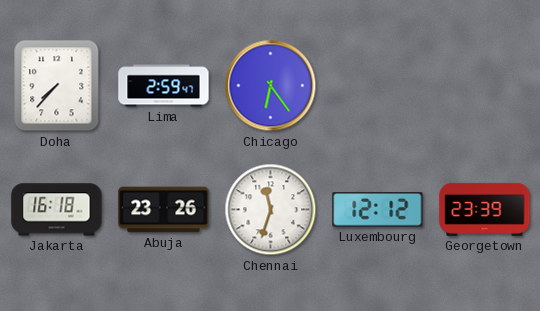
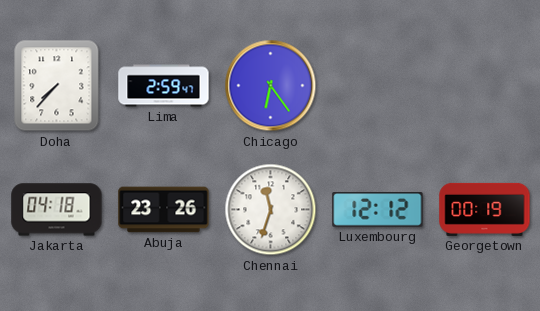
Jakarta: 16:18 -> 04:18 (57, 210)
Georgetown: 23:39 -> 00:19 (485, 209)
